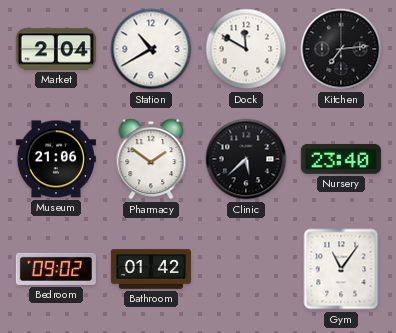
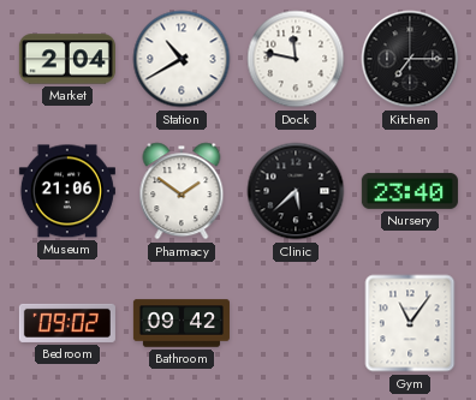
Dock: 11:50 -> 11:47 (296, 59)
Kitchen: 7:14 -> 7:15 (410, 59)
Bathroom: 01:42 -> 09:42 (182, 323)
